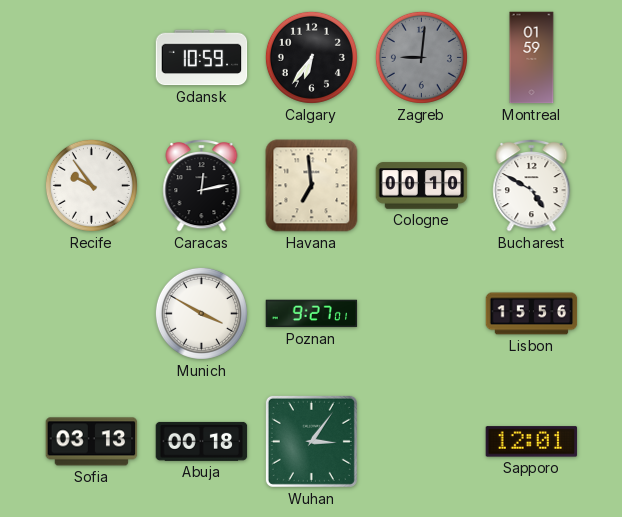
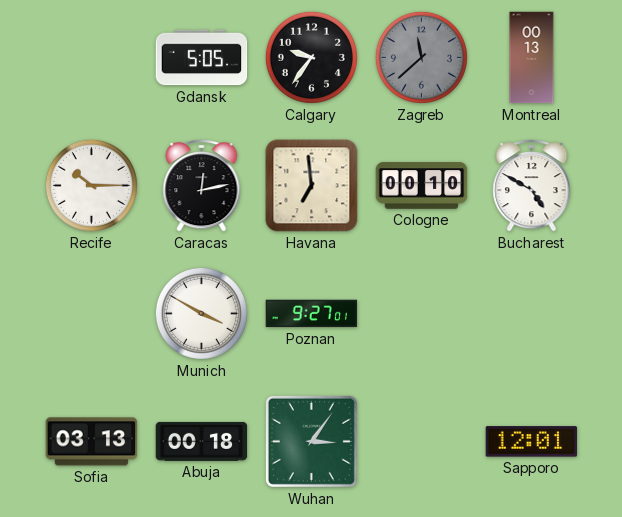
Gdansk: 10:59 -> 5:05 (202, 58)
Calgary: 6:36 -> 9:36 (311, 57)
Zagreb: 9:01 -> 11:38 (421, 57)
Montreal: 01:59 -> 00:13 (532, 58)
Recife: 9:54 -> 10:15 (91, 185)
Lisbon: 15:56 -> none (532, 314)
